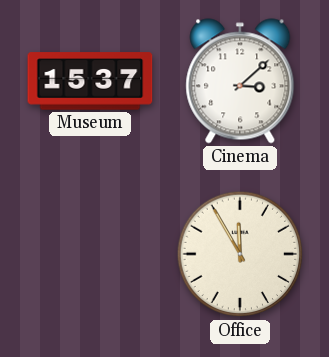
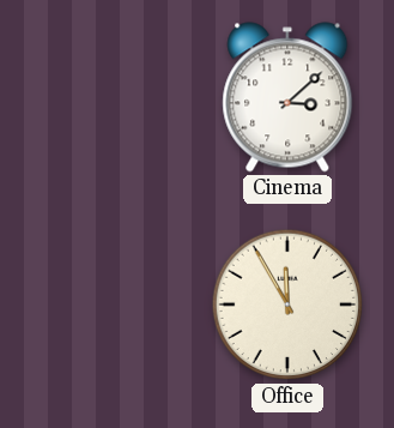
Museum: 15:37 -> none (90, 81)
